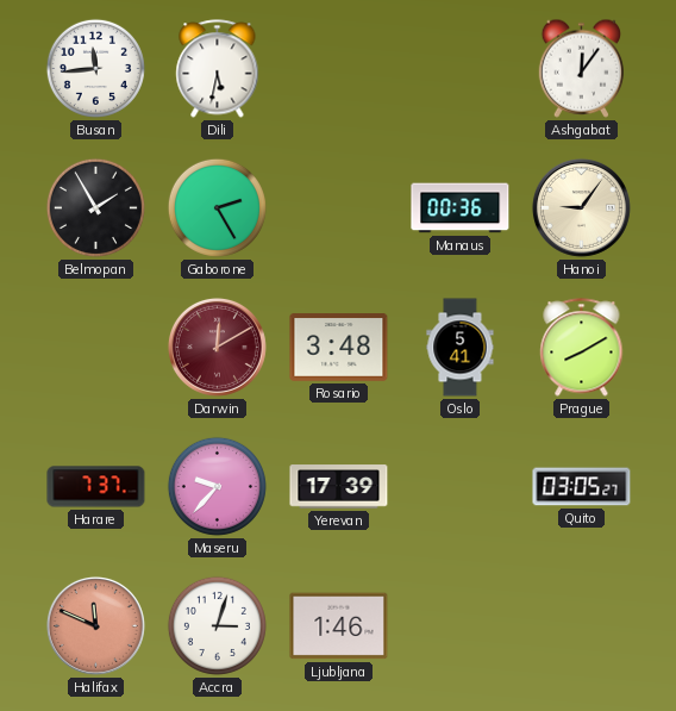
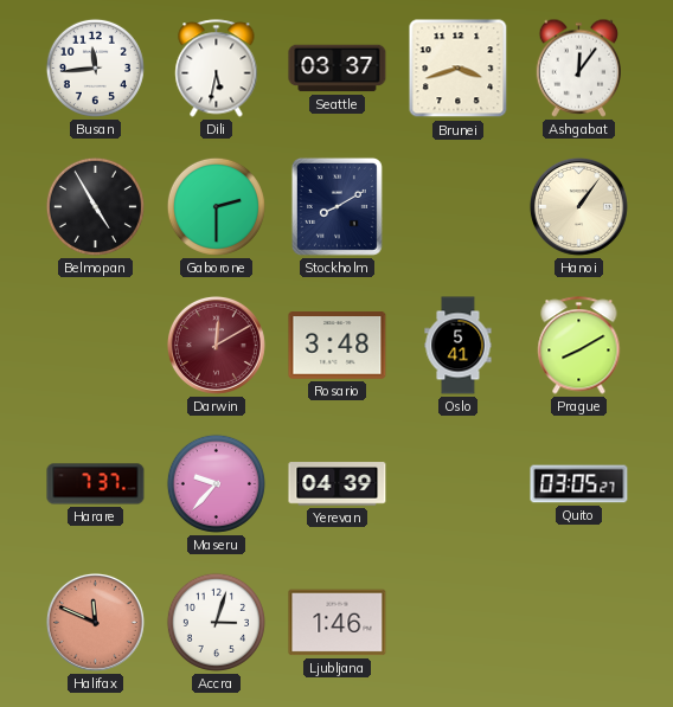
Seattle: none -> 03:37 (338, 69)
Brunei: none -> 3:42 (459, 69)
Belmopan: 1:55 -> 4:55 (95, 206)
Gaborone: 2:25 -> 2:30 (216, 206)
Stockholm: none -> 8:10 (336, 206)
Manaus: 00:36 -> none (461, 208)
Hanoi: 9:06 -> 1:06 (578, 206)
Yerevan: 17:39 -> 04:39 (338, 484)
